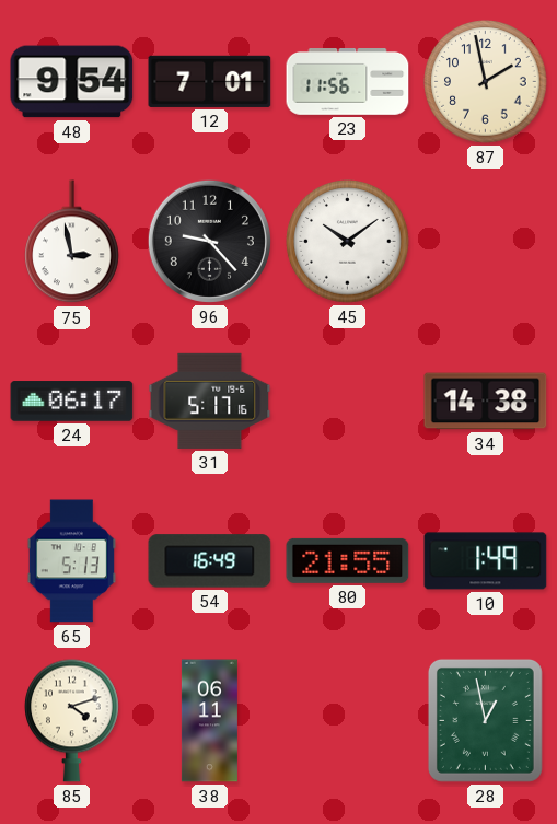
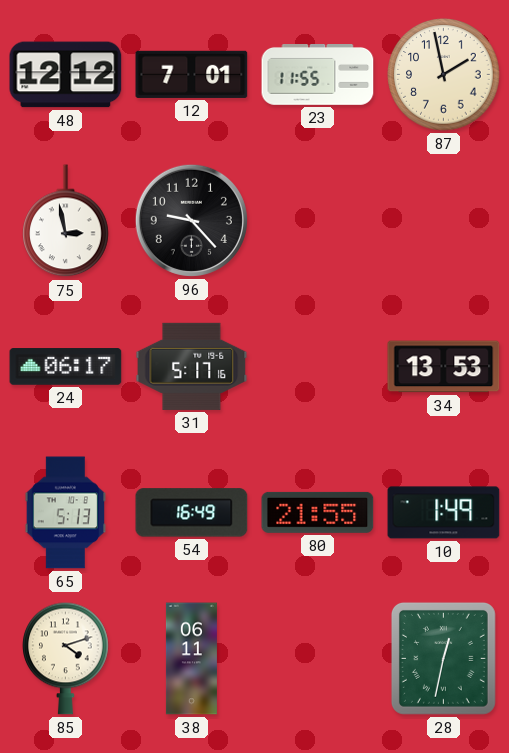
48: 9:54 -> 12:12 (66, 75)
23: 11:56 -> 11:55 (318, 75)
45: 10:09 -> none (348, 242)
34: 14:38 -> 13:53 (444, 367)
28: 12:58 -> 12:32 (443, 658)
